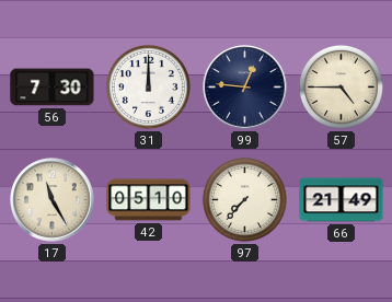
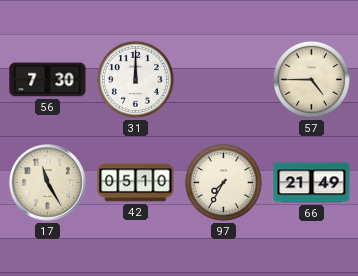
99: 12:46 -> none (245, 88)
97: 7:37 -> 7:35 (223, 182)
